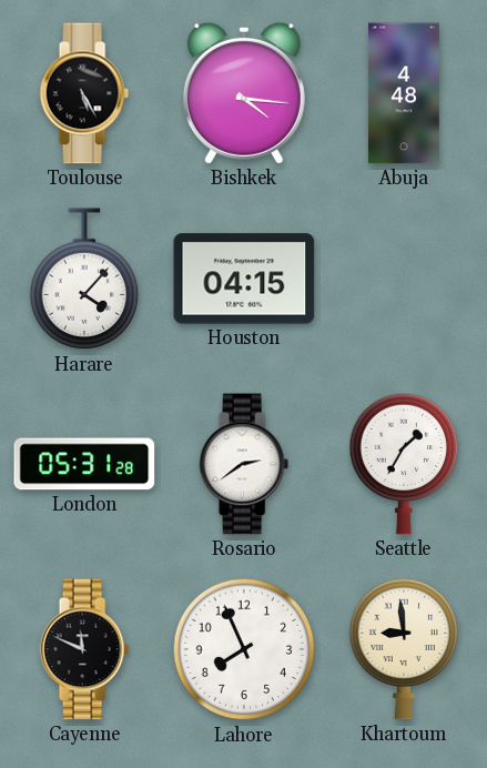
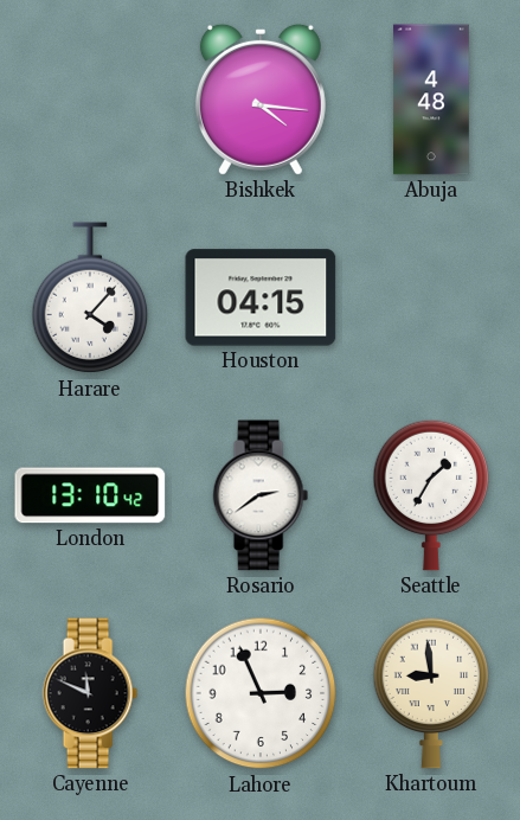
Toulouse: 5:25 -> none (84, 93)
London: 05:31 -> 13:10 (90, 495)
Lahore: 7:56 -> 2:56 (261, 693)
